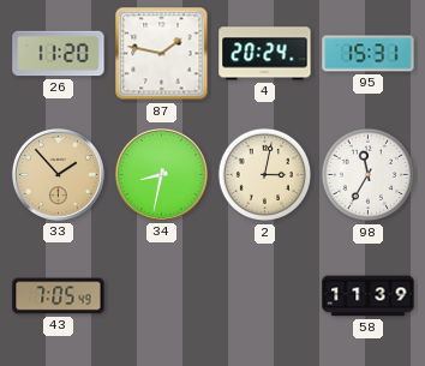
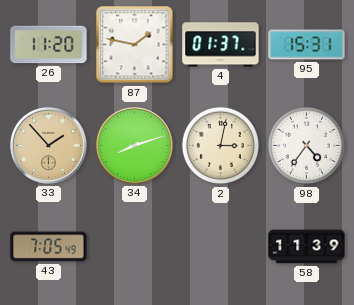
4: 20:24 -> 01:37 (221, 45)
34: 8:32 -> 8:12 (134, 145)
98: 11:35 -> 4:36 (307, 146)
